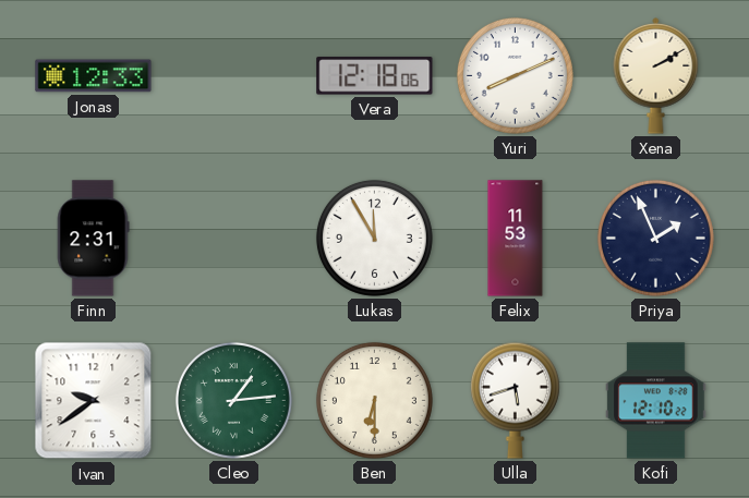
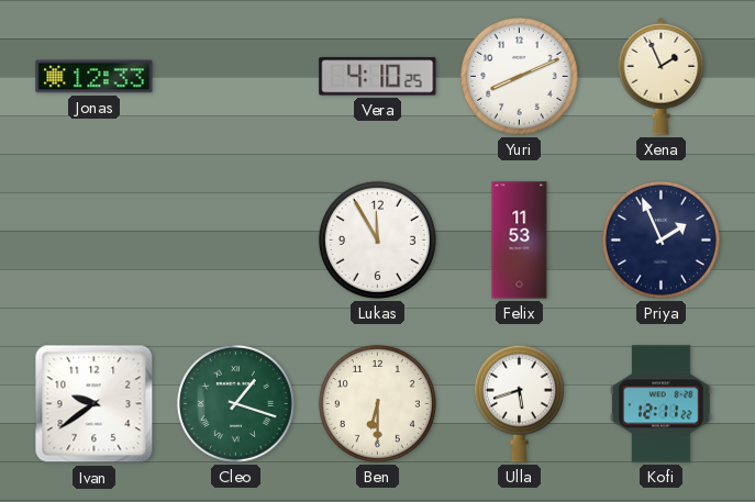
Vera: 12:18 -> 4:10 (378, 77)
Xena: 2:10 -> 1:56 (662, 77)
Finn: 2:31 -> none (93, 239)
Cleo: 1:14 -> 1:18 (235, 403)
Kofi: 12:10 -> 12:11 (662, 404)
